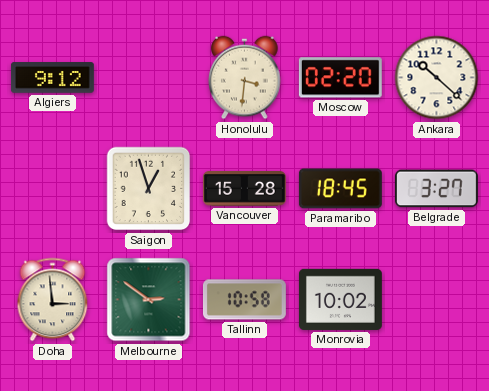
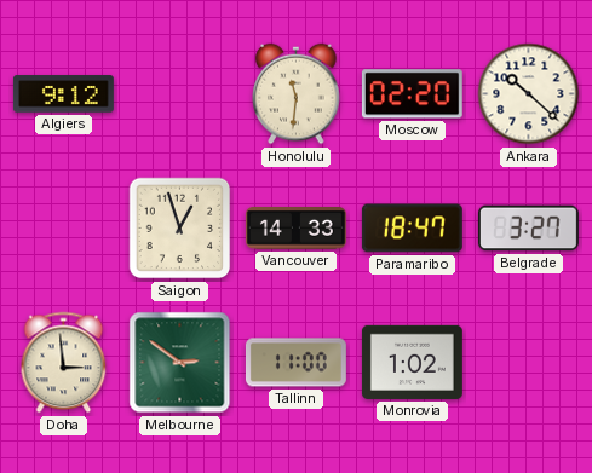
Honolulu: 3:31 -> 11:31 (297, 94)
Vancouver: 15:28 -> 14:33 (295, 229)
Paramaribo: 18:45 -> 18:47 (412, 229)
Tallinn: 10:58 -> 11:00 (295, 363)
Monrovia: 10:02 -> 1:02 (412, 362)
